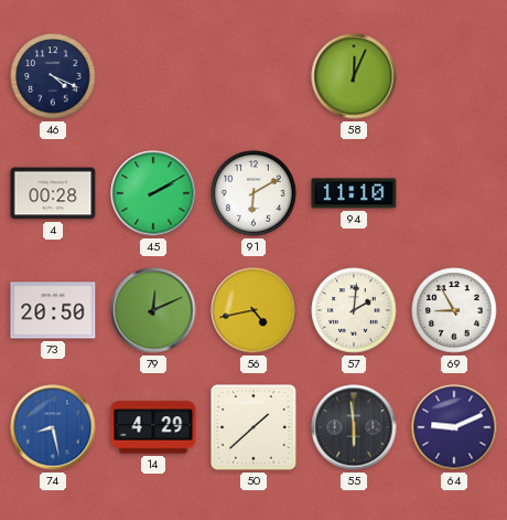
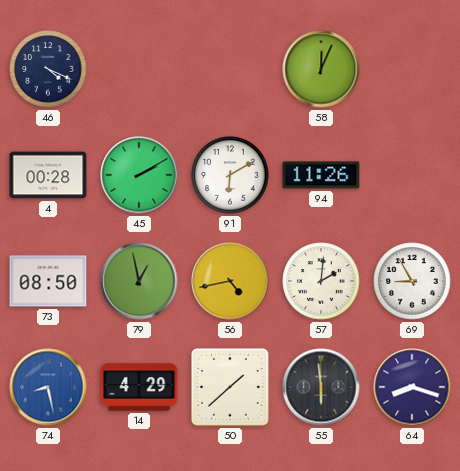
94: 11:10 -> 11:26 (321, 175)
73: 20:50 -> 08:50 (48, 281)
79: 12:11 -> 12:58 (139, 281)
64: 9:11 -> 8:18 (412, 387)
